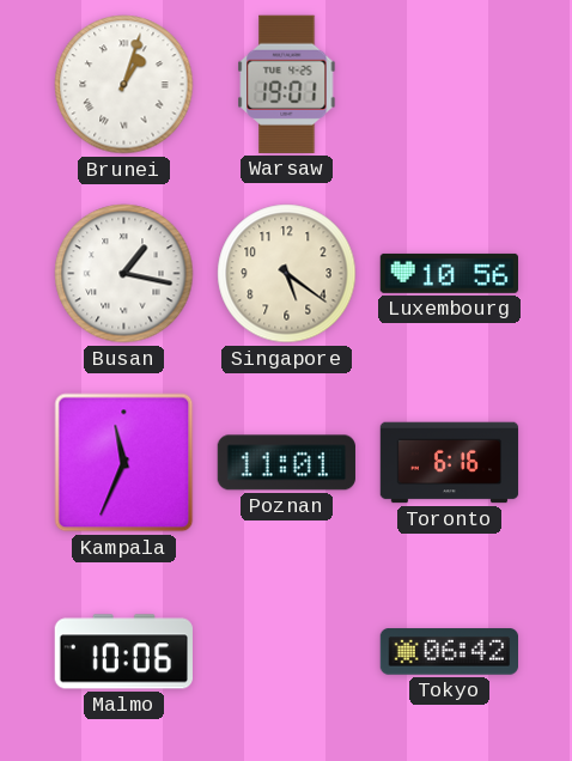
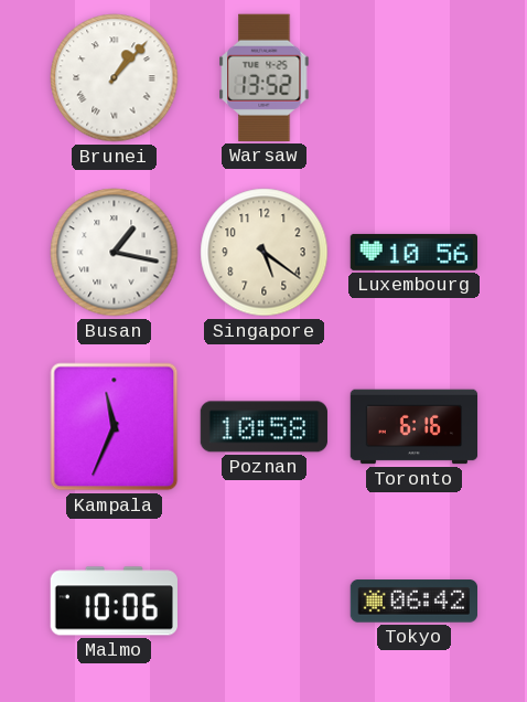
Brunei: 1:03 -> 1:07 (115, 78)
Warsaw: 19:01 -> 13:52 (265, 77)
Poznan: 11:01 -> 10:58 (263, 427)
